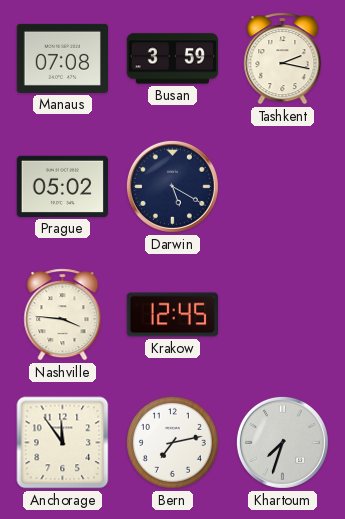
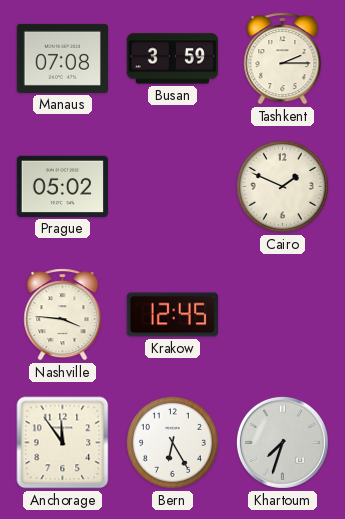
Tashkent: 2:17 -> 2:15 (283, 59)
Darwin: 5:20 -> none (172, 186)
Cairo: none -> 1:49 (282, 186)
Bern: 7:13 -> 6:25 (172, 442)
